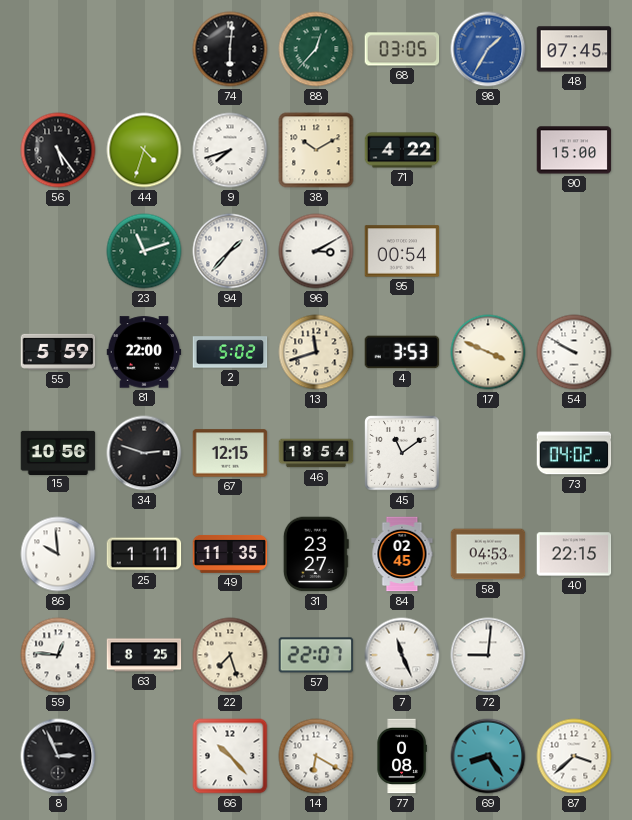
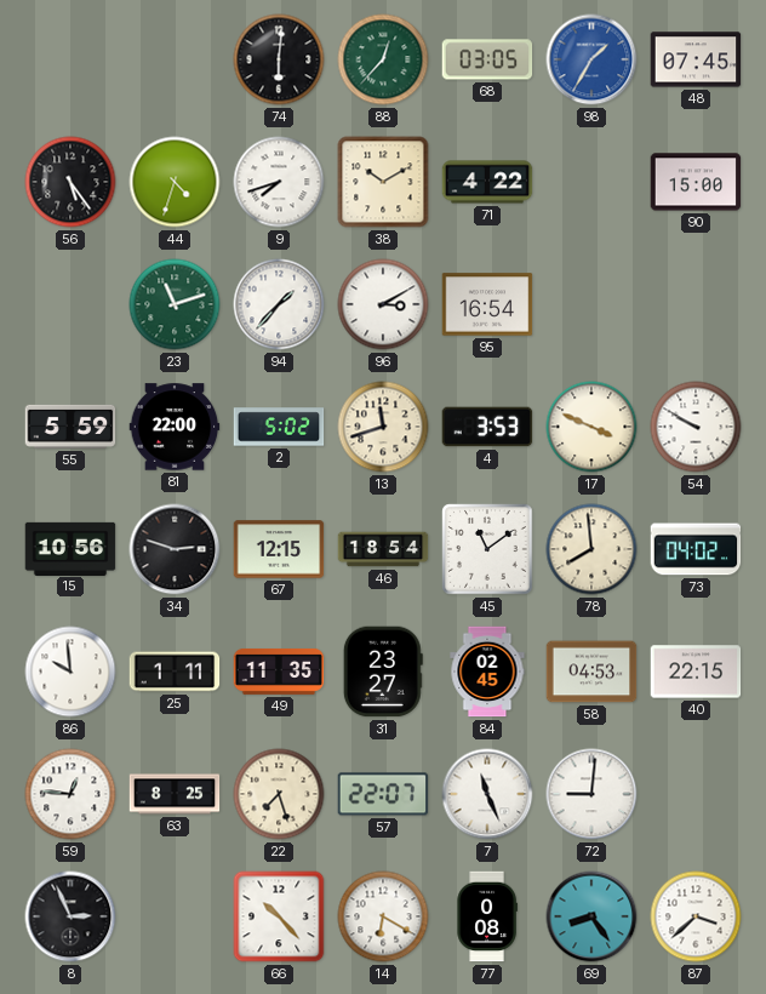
95: 00:54 -> 16:54 (487, 304)
78: none -> 7:59 (591, 549)
